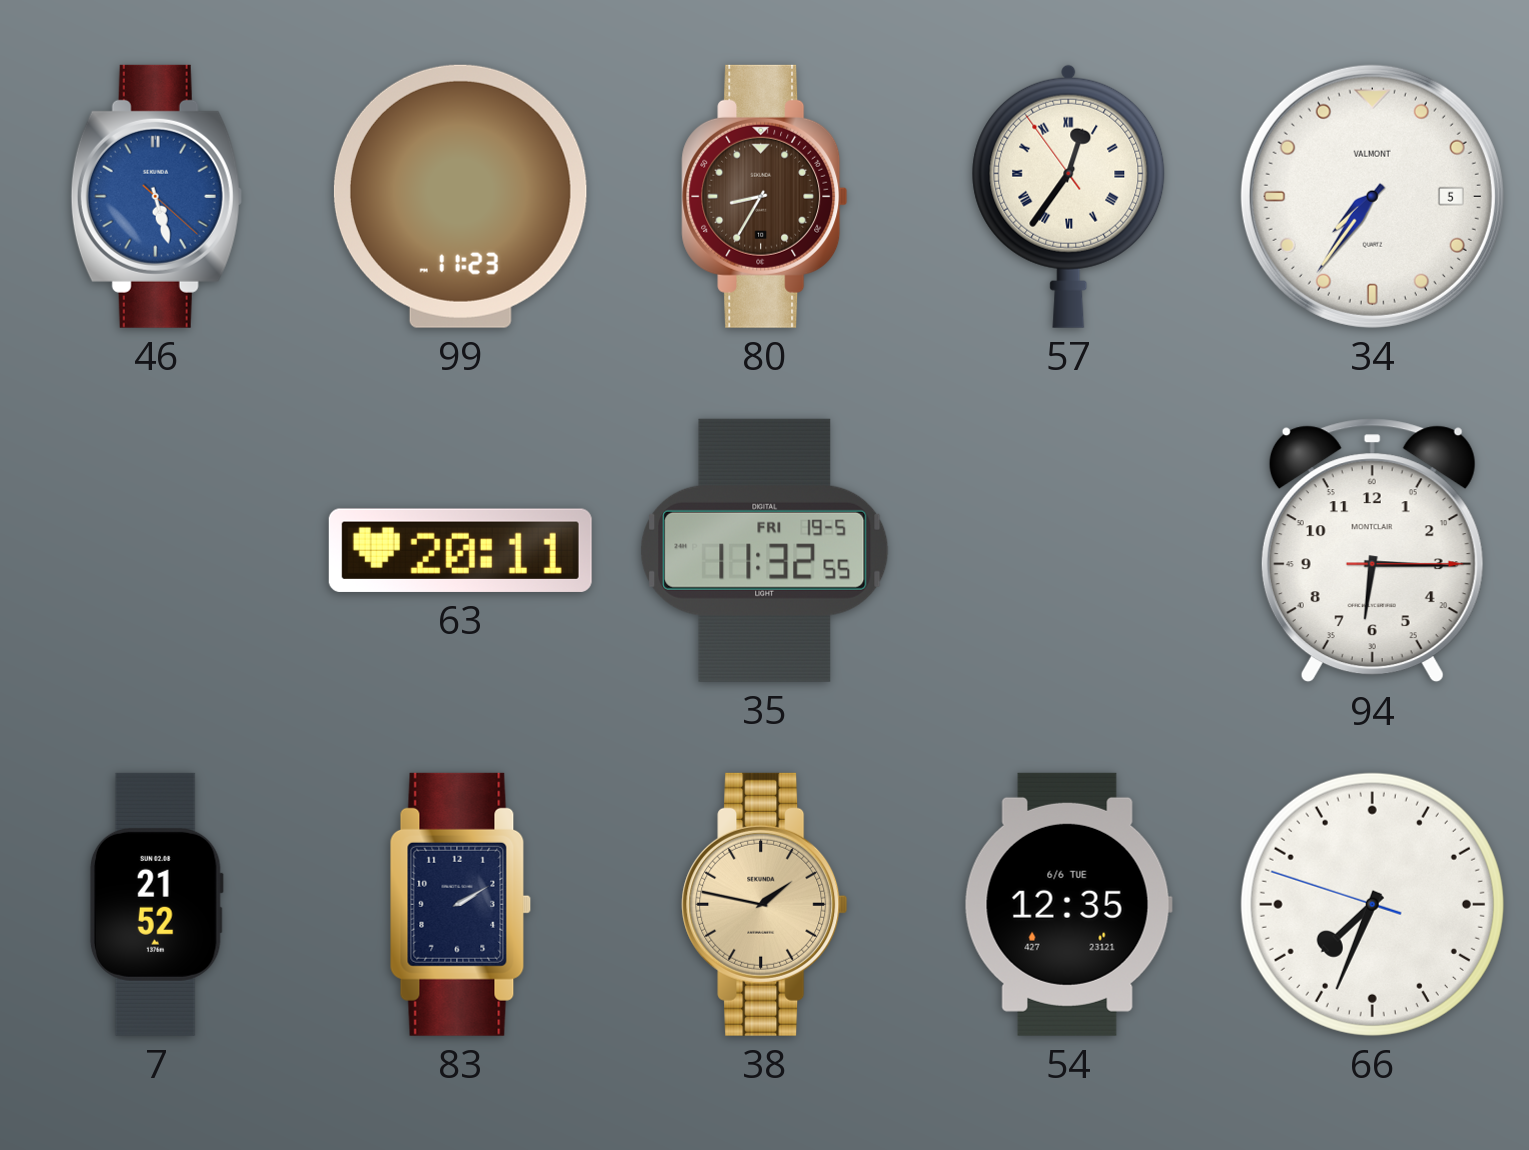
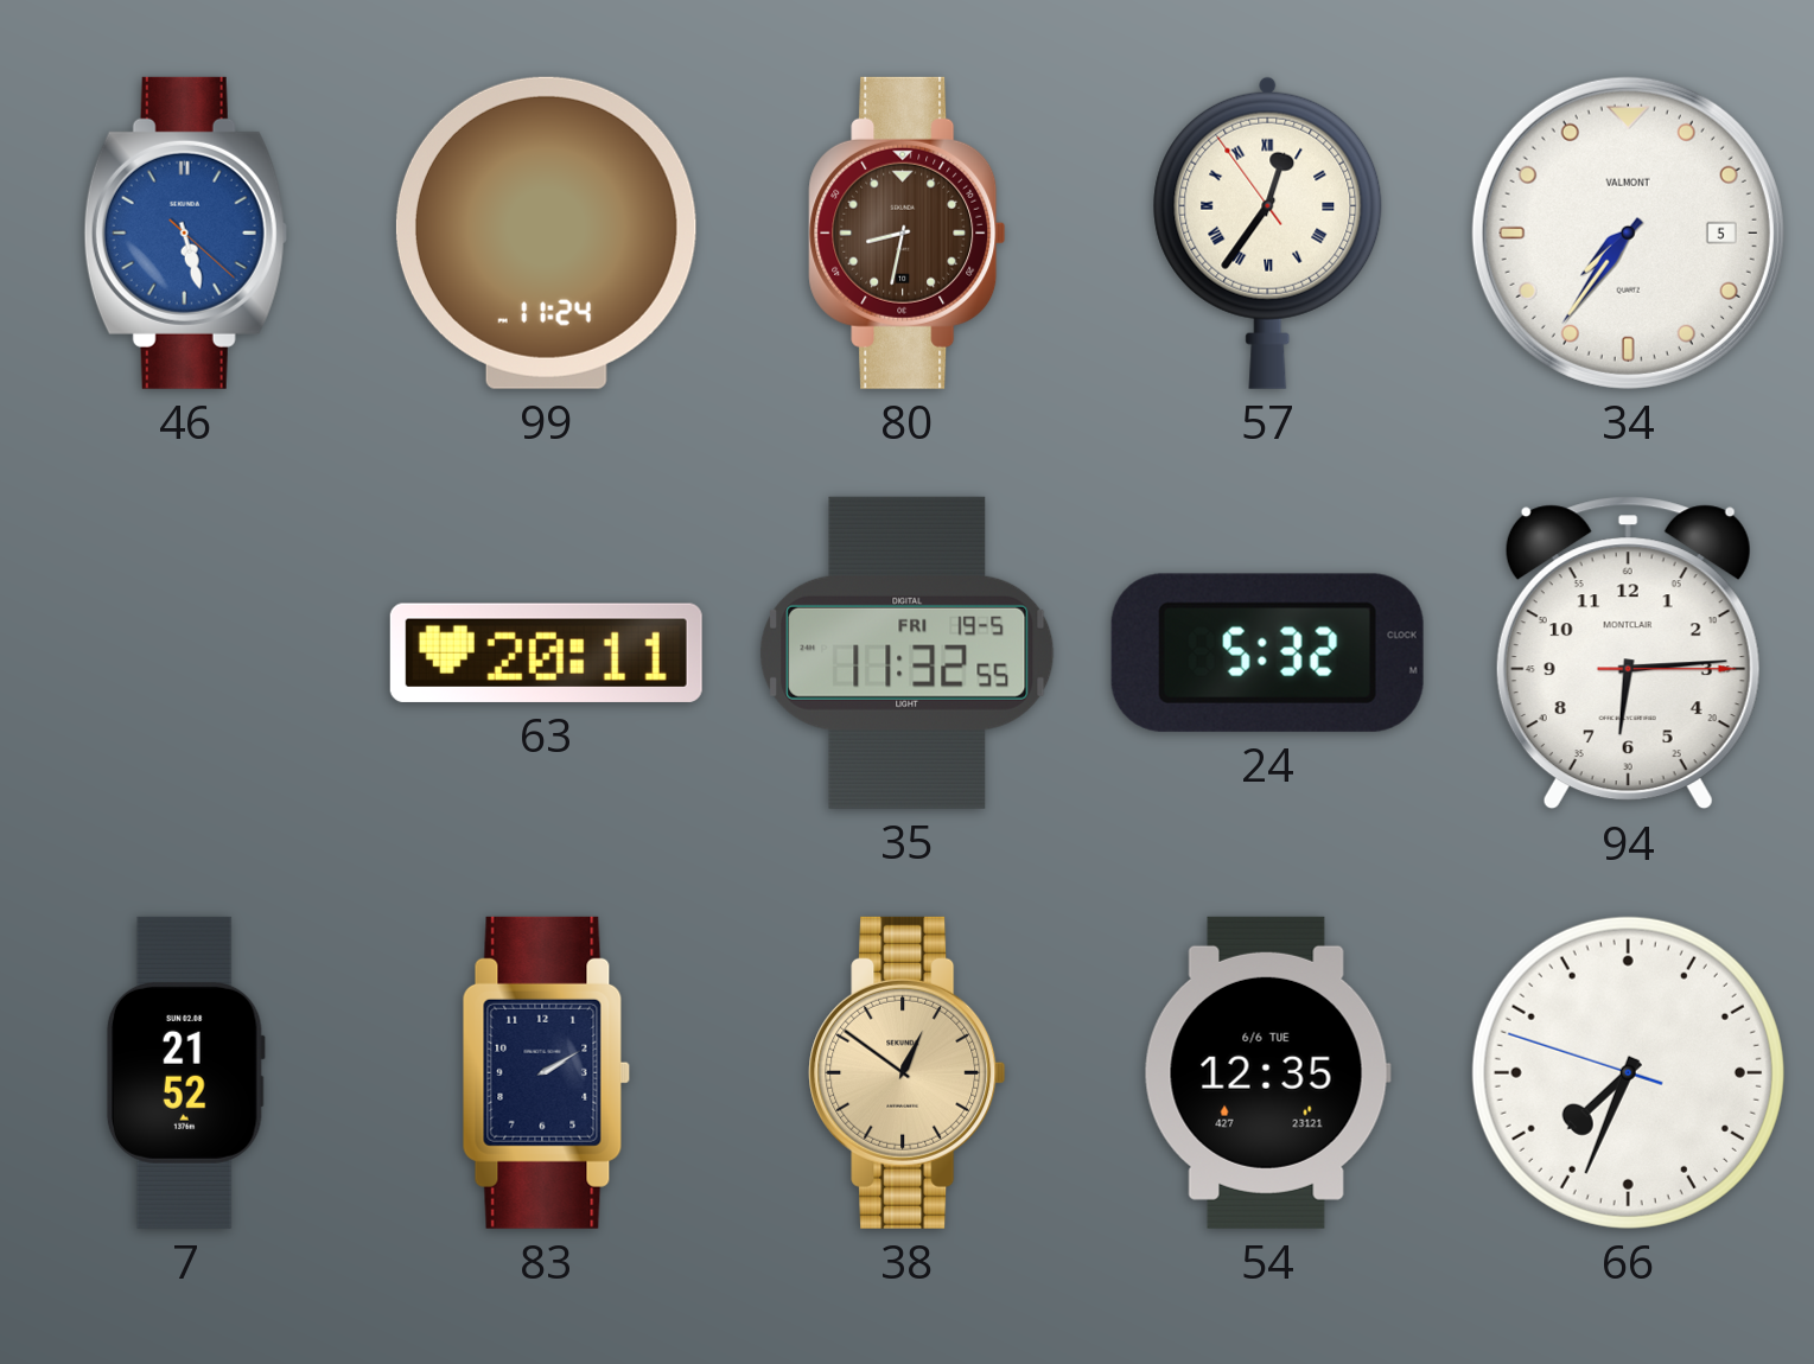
99: 11:23 -> 11:24 (546, 232)
80: 8:35 -> 8:32 (908, 232)
24: none -> 5:32 (1267, 652)
94: 6:15 -> 6:14 (1628, 654)
38: 1:47 -> 12:51 (908, 1072)
